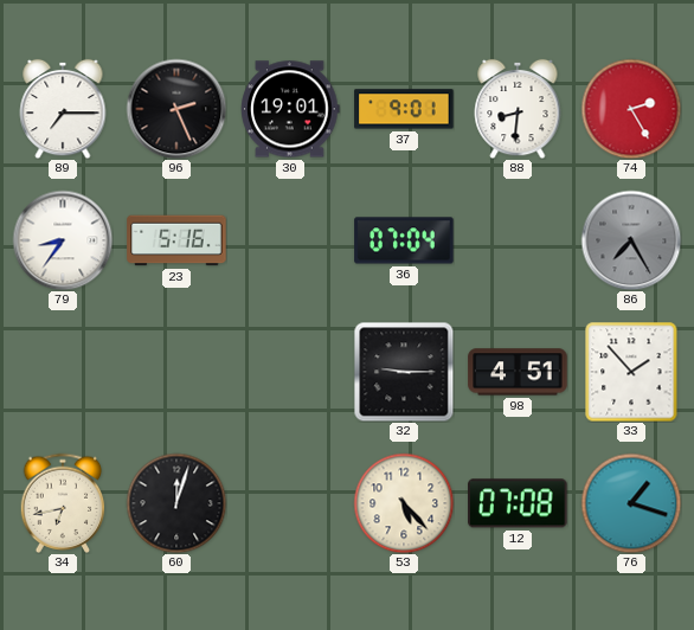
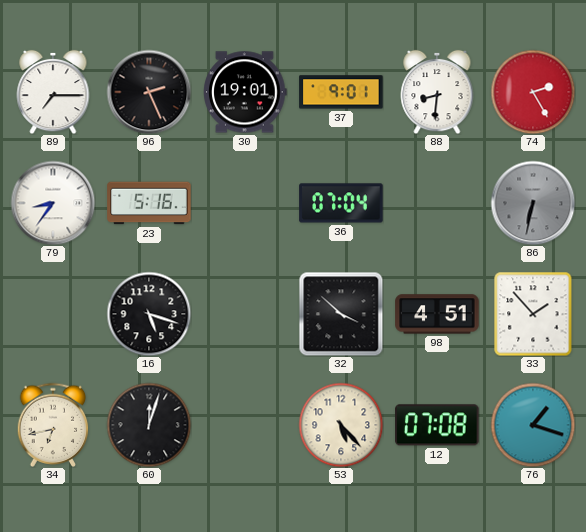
86: 7:25 -> 6:32 (533, 203)
16: none -> 5:18 (149, 314)
32: 9:15 -> 3:52 (341, 314)
